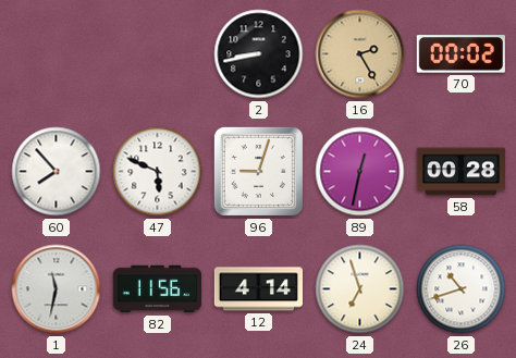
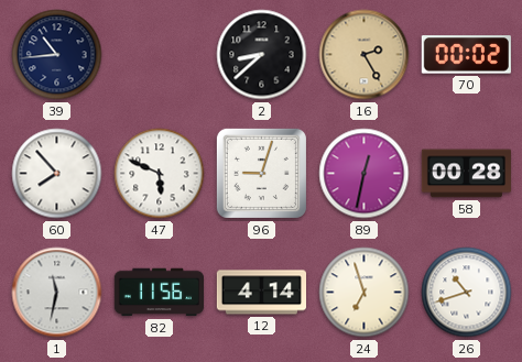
39: none -> 10:44 (57, 55)
2: 8:43 -> 8:38 (262, 55)
